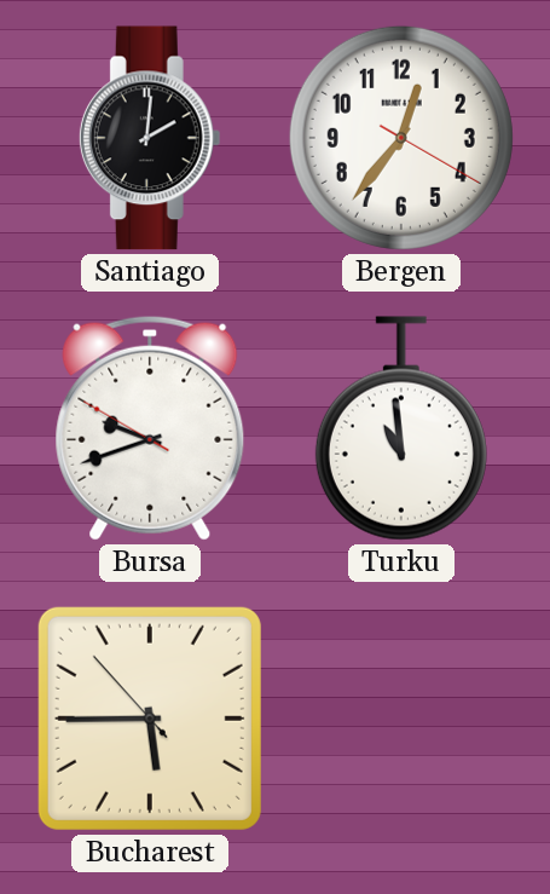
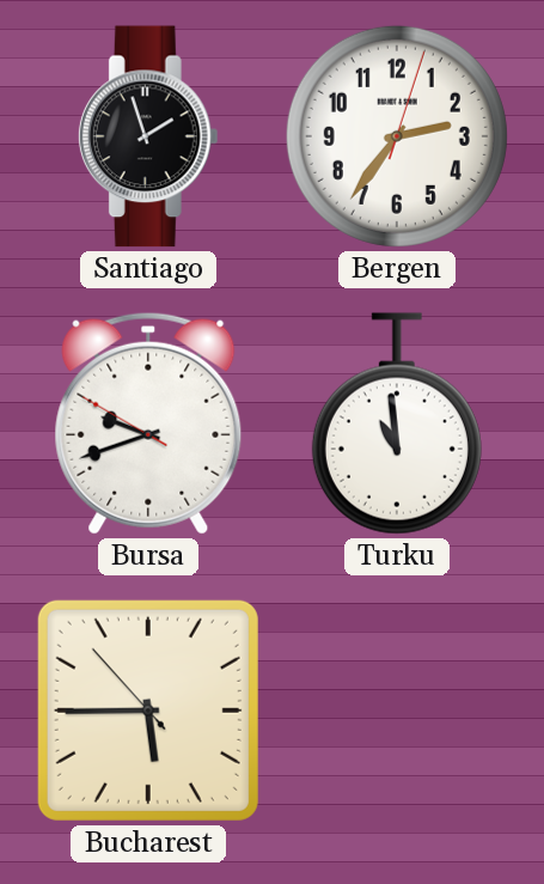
Santiago: 2:01 -> 1:57 (148, 136)
Bergen: 12:36 -> 2:36 (397, 136)
